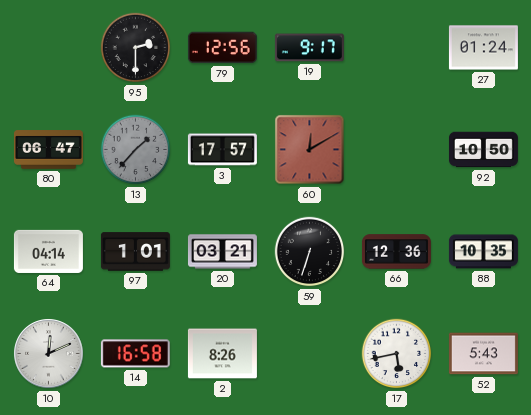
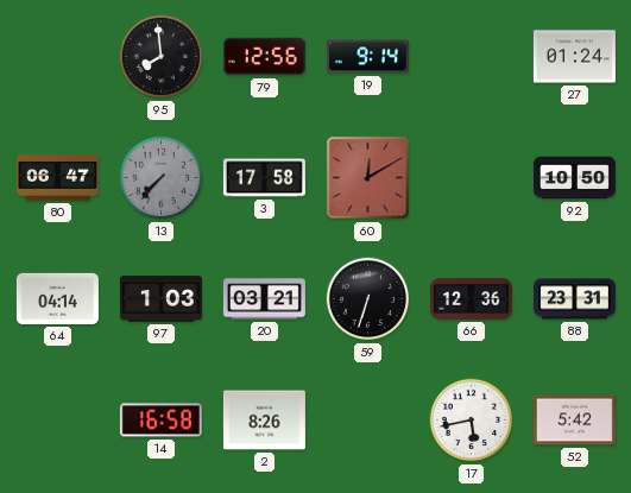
95: 2:30 -> 7:59 (162, 57)
19: 9:17 -> 9:14 (367, 57)
13: 1:37 -> 7:37 (162, 178)
3: 17:57 -> 17:58 (264, 178)
97: 1:01 -> 1:03 (160, 299)
88: 10:35 -> 23:31 (574, 299)
10: 12:11 -> none (49, 354)
52: 5:43 -> 5:42 (574, 421)
